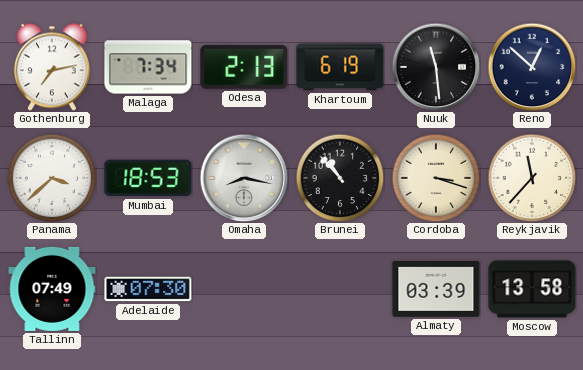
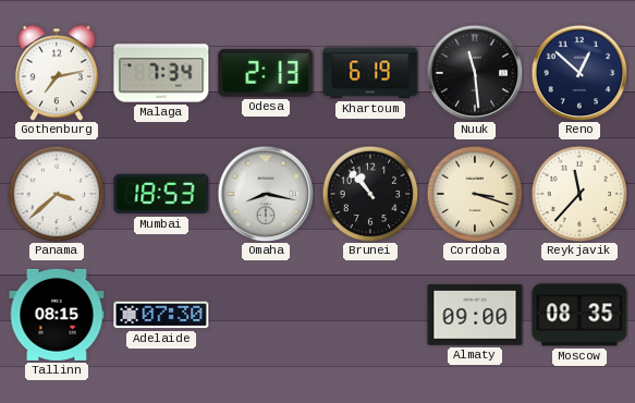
Tallinn: 07:49 -> 08:15 (57, 315)
Almaty: 03:39 -> 09:00 (475, 315)
Moscow: 13:58 -> 08:35 (579, 315)
